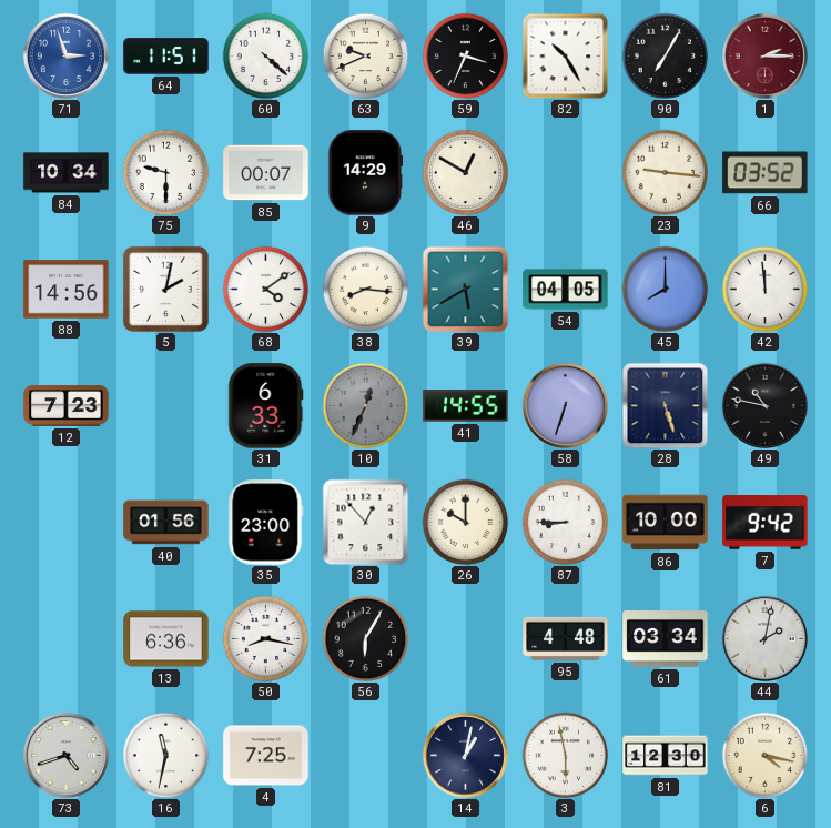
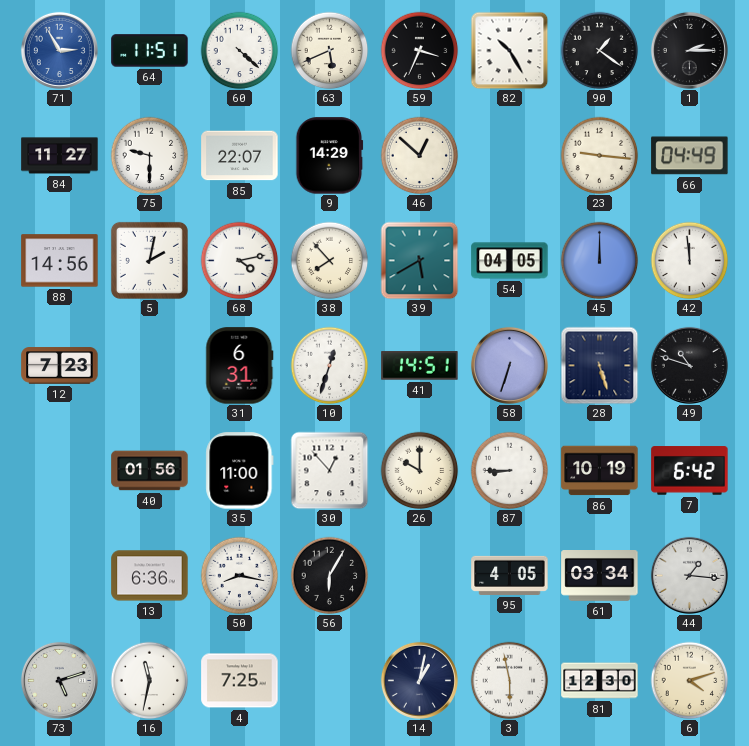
71: 2:57 -> 2:55 (59, 50)
63: 9:41 -> 5:41 (329, 50)
90: 7:05 -> 1:21 (599, 50)
1 dial: burgundy -> black (689, 50)
84: 10:34 -> 11:27 (60, 156)
85: 00:07 -> 22:07 (240, 156)
46: 12:50 -> 12:52 (419, 155)
66: 03:52 -> 04:49 (690, 156)
68: 4:09 -> 4:13 (239, 260)
38: 8:16 -> 7:53 (329, 260)
45: 8:00 -> 12:00 (599, 260)
31: 6:33 -> 6:31 (240, 366)
10: 12:34 -> 12:33 (329, 365)
10 dial: grey -> white (329, 365)
41: 14:55 -> 14:51 (420, 366)
49: 10:47 -> 10:48 (689, 365)
35: 23:00 -> 11:00 (240, 471)
86: 10:00 -> 10:19 (600, 471)
7: 9:42 -> 6:42 (690, 471)
95: 4:48 -> 4:05 (510, 575)
44: 2:02 -> 1:16 (689, 575)
73: 4:42 -> 5:12 (59, 680)
6: 4:17 -> 4:12 (689, 680)
